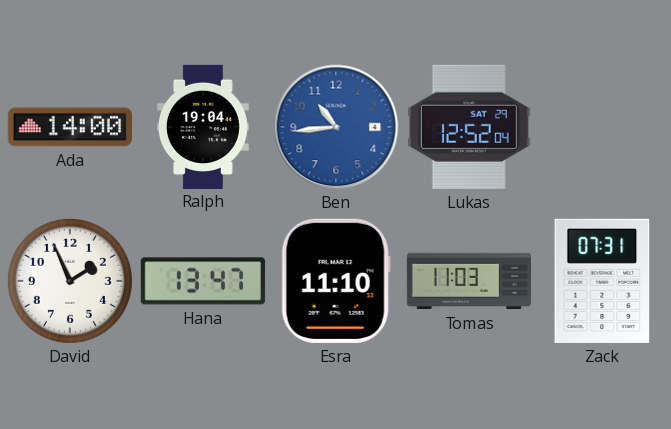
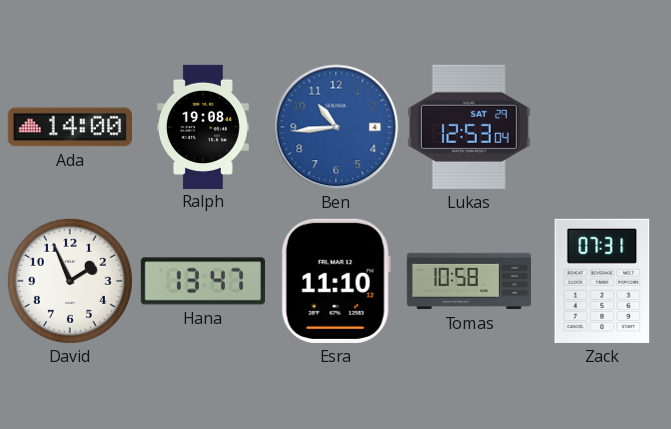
Ralph: 19:04 -> 19:08 (203, 126)
Lukas: 12:52 -> 12:53 (469, 127)
Tomas: 11:03 -> 10:58 (468, 281)
